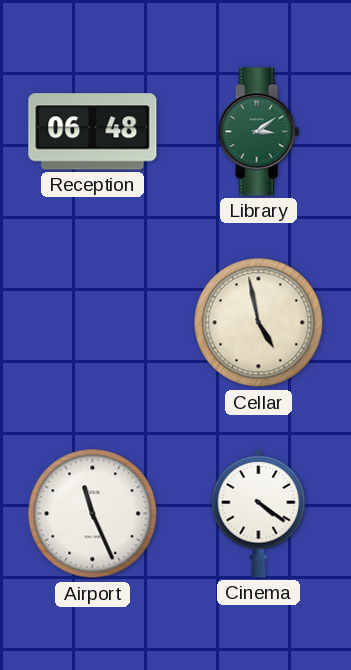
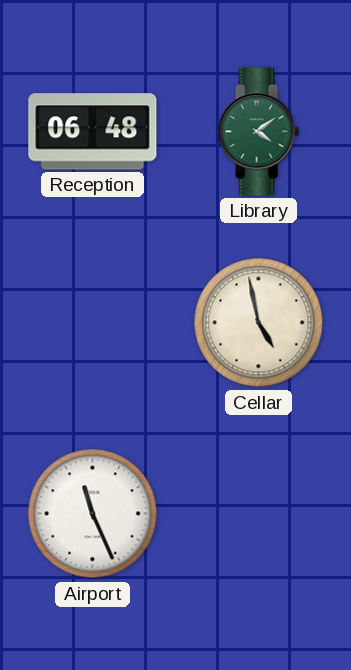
Library: 3:09 -> 4:09 (258, 132)
Cinema: 4:21 -> none (259, 513)
